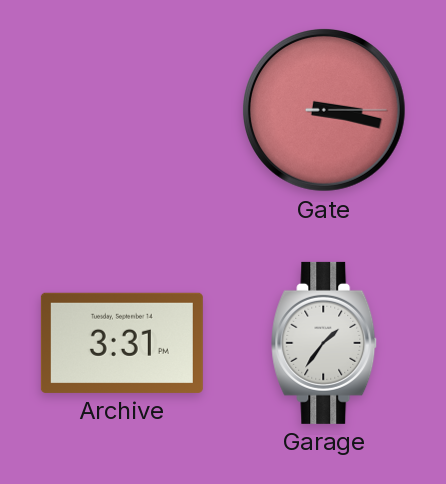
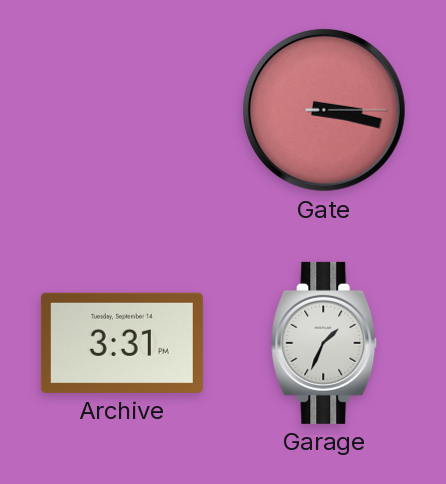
Garage: 1:36 -> 1:34 (325, 343)
